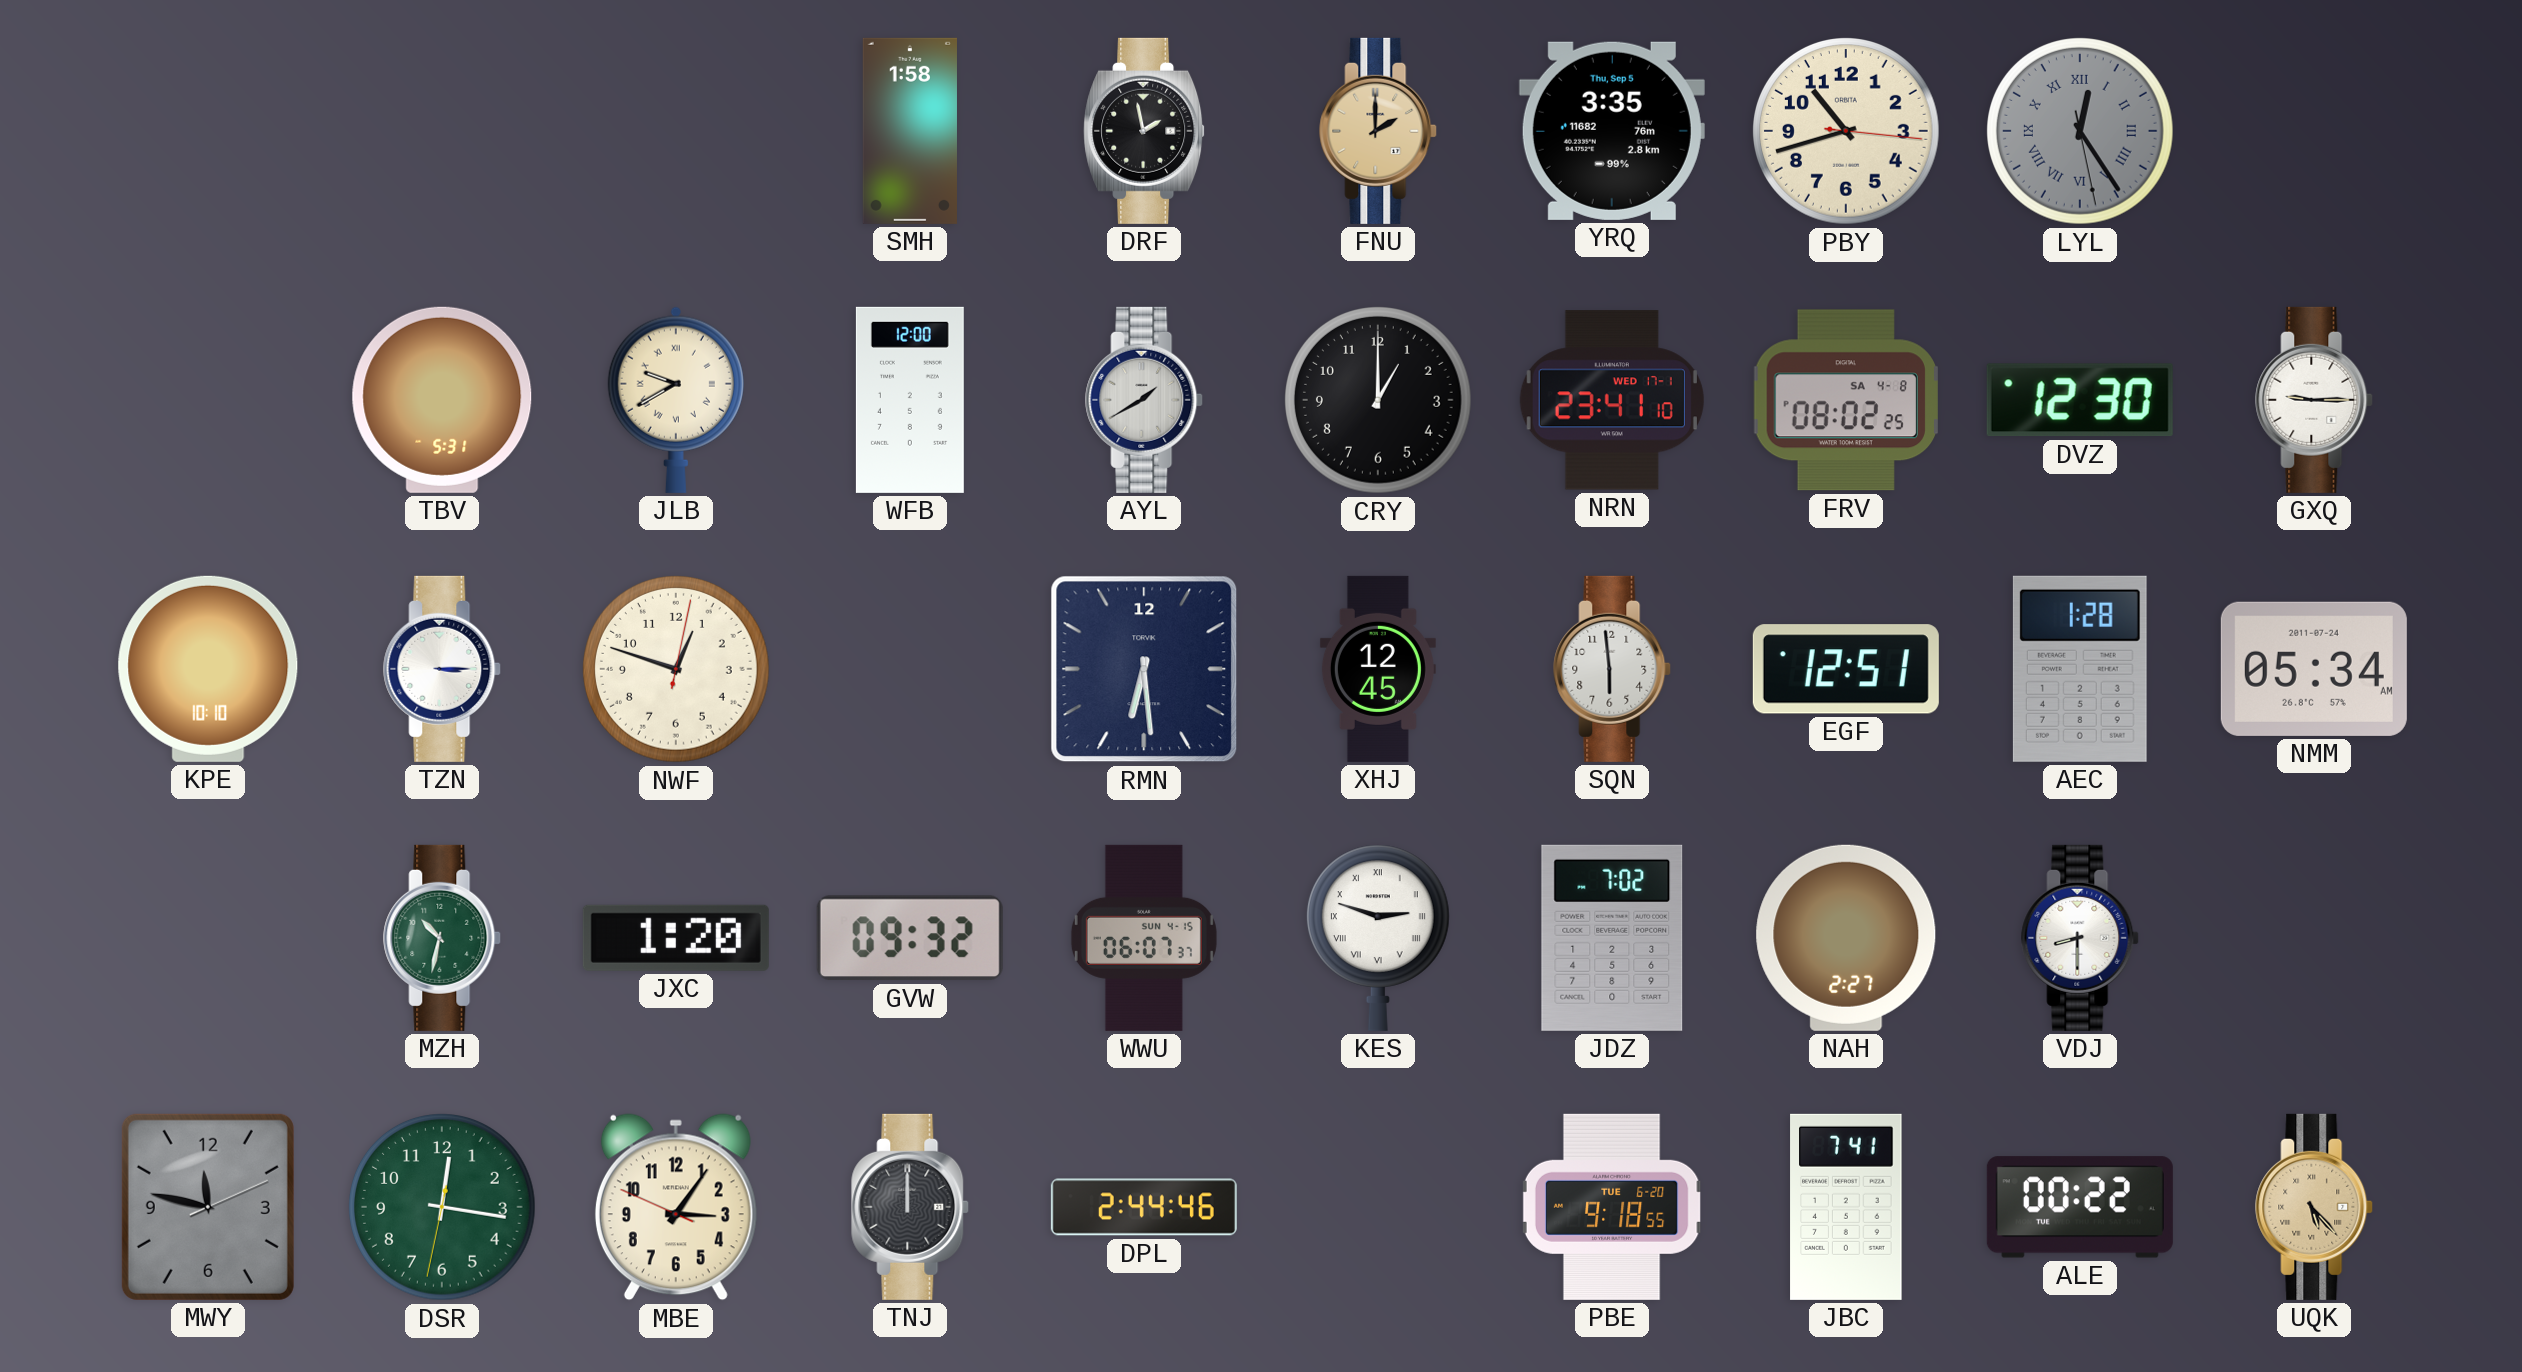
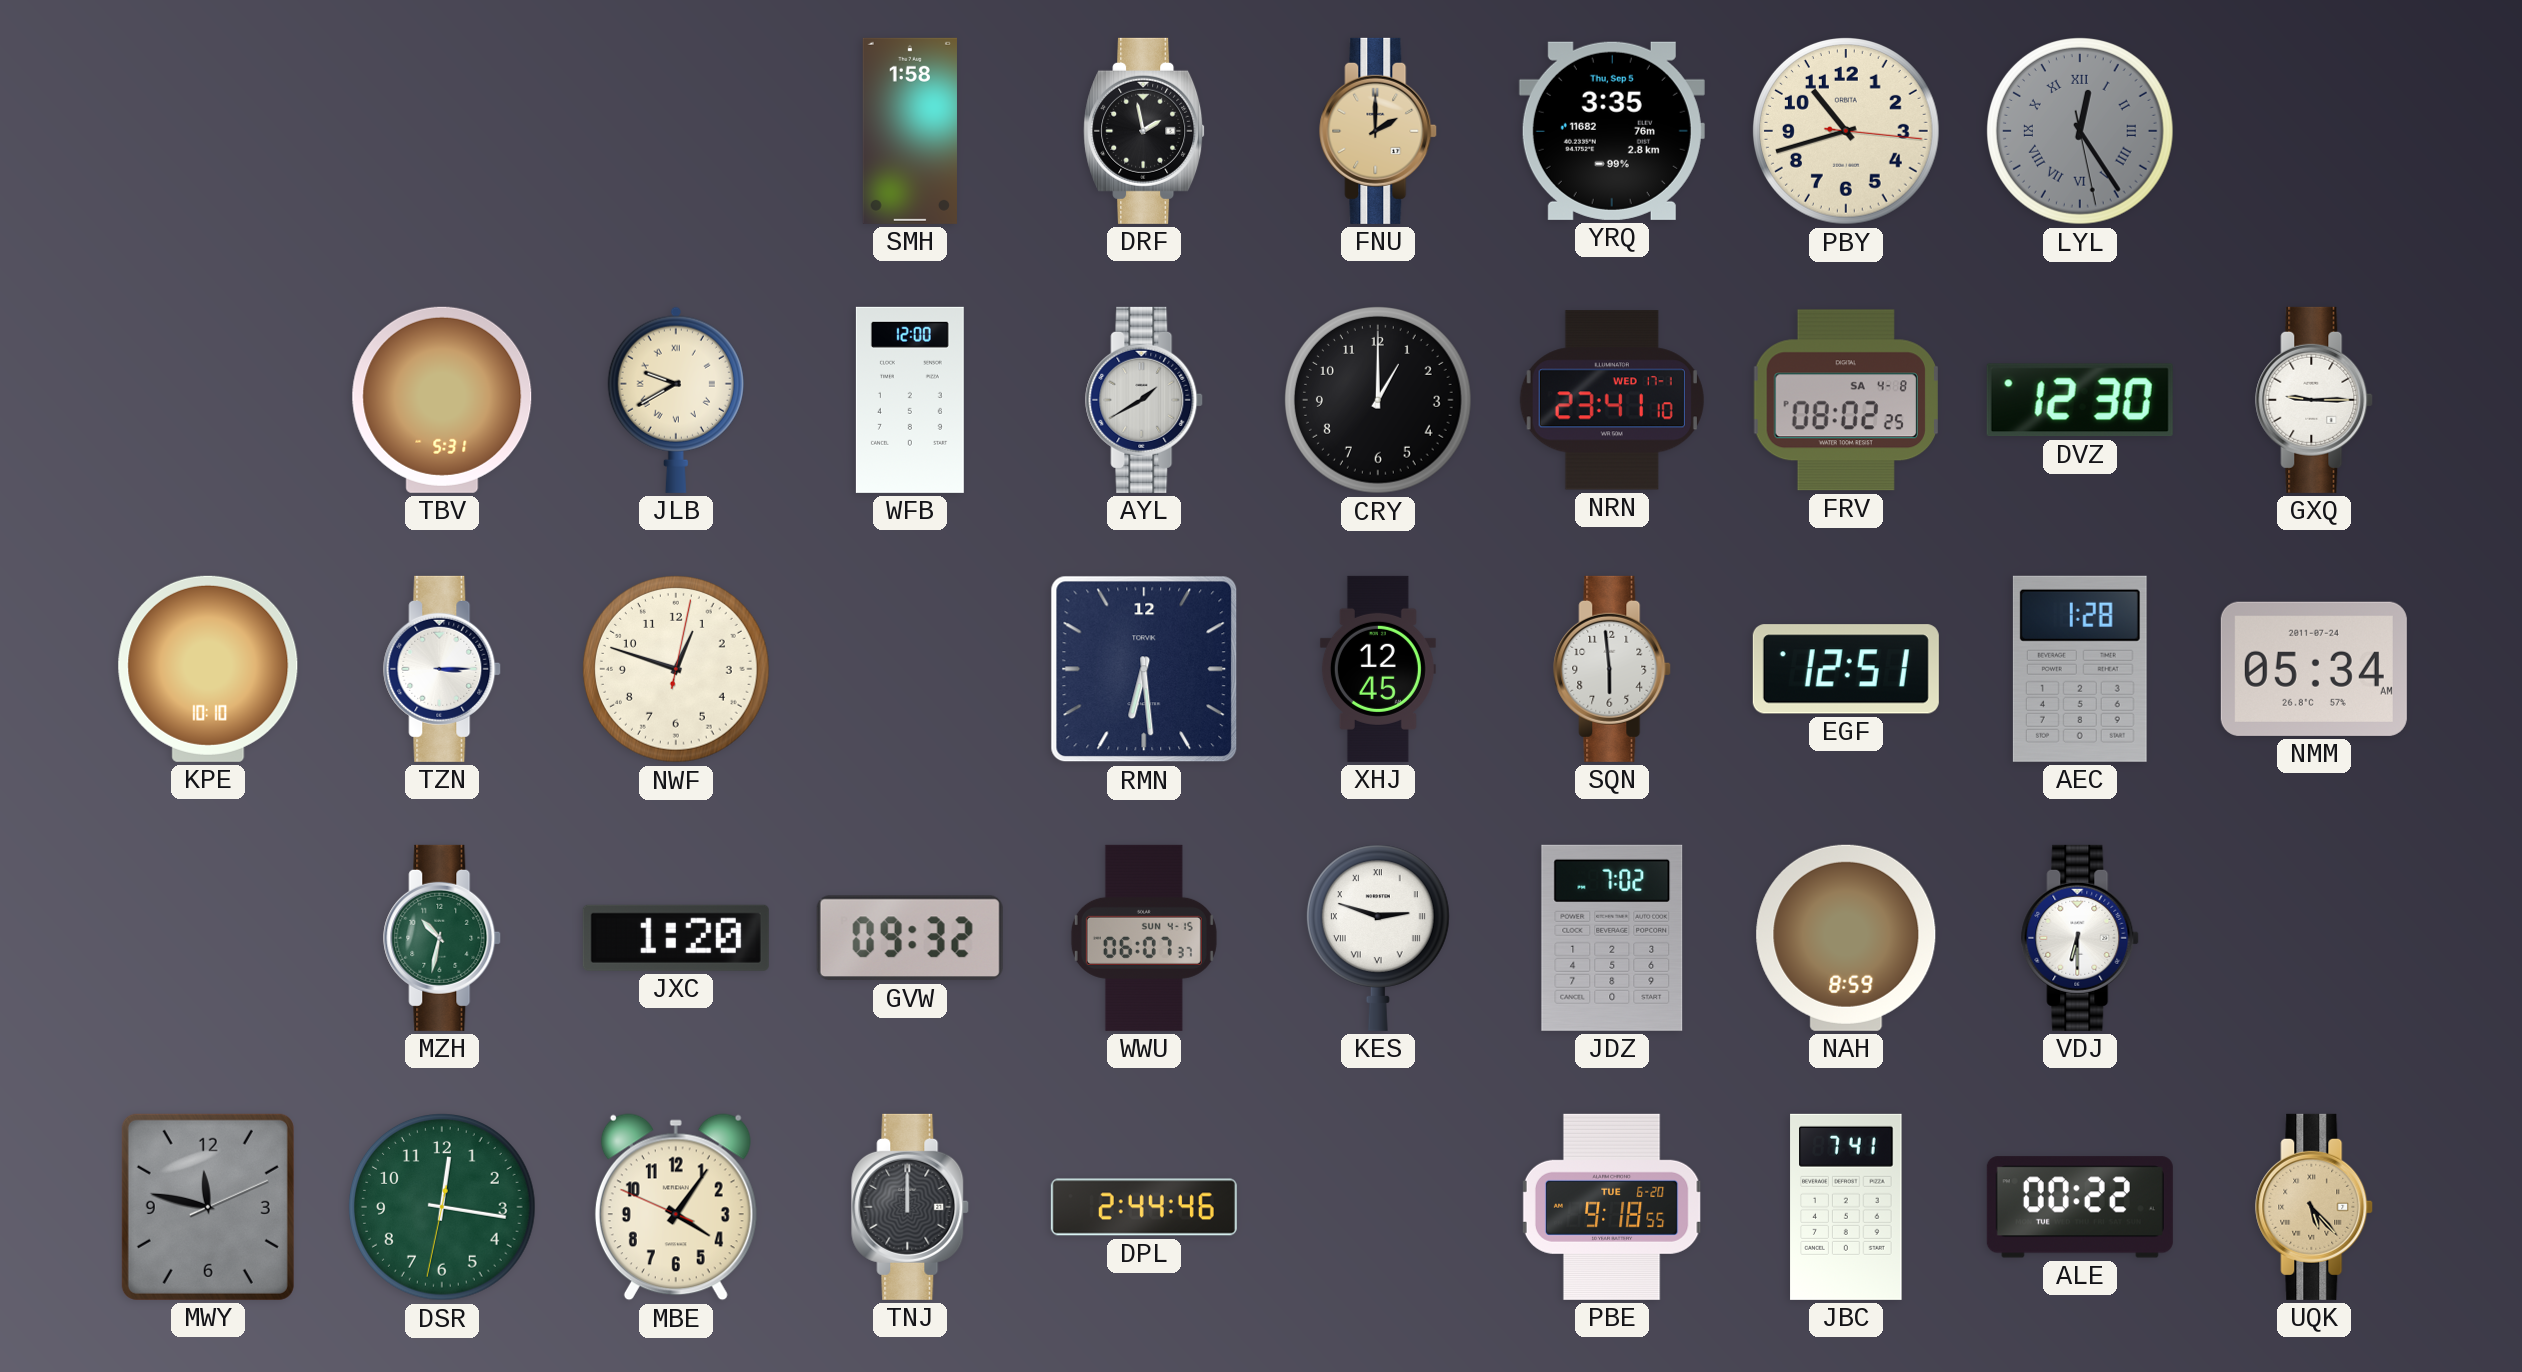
NAH: 2:27 -> 8:59 (1846, 938)
VDJ: 8:30 -> 6:30 (2081, 938)
MBE: 3:05 -> 4:05 (676, 1207)
